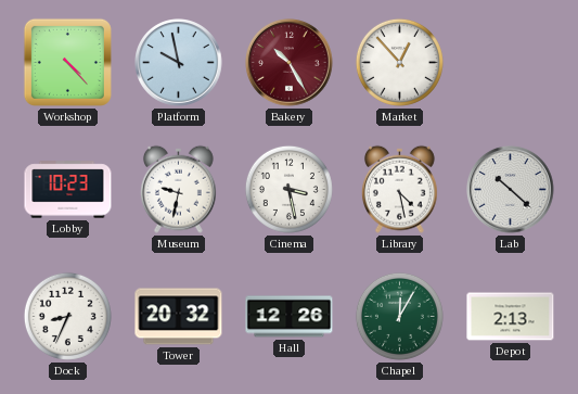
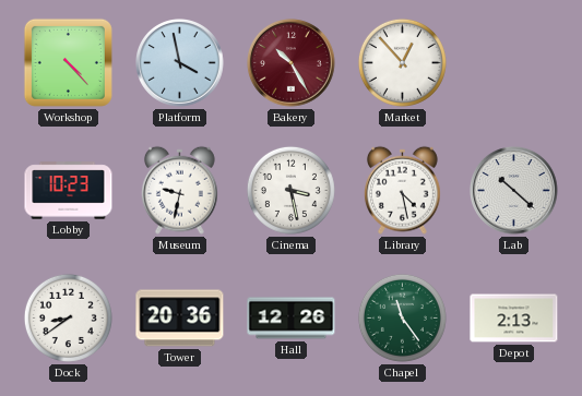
Platform: 9:58 -> 3:58 (180, 63)
Dock: 8:34 -> 8:39 (68, 317)
Tower: 20:32 -> 20:36 (180, 319)
Chapel: 12:05 -> 11:24 (402, 317)
